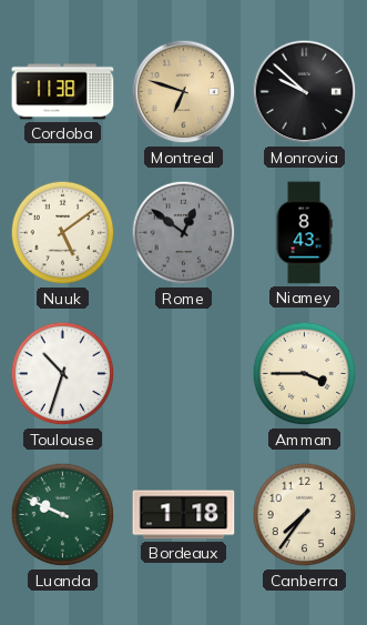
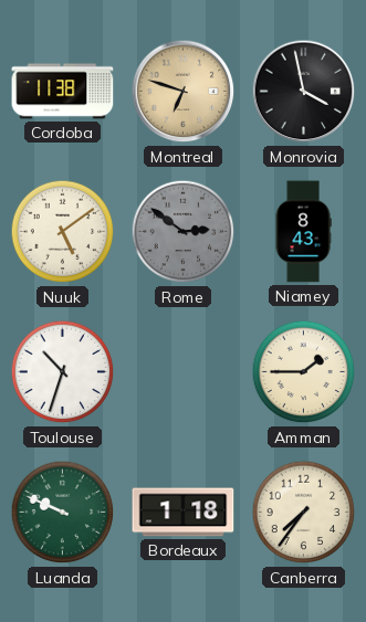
Monrovia: 9:52 -> 3:58 (304, 92)
Rome: 12:51 -> 2:51 (184, 232)
Amman: 3:45 -> 1:45 (304, 372)
